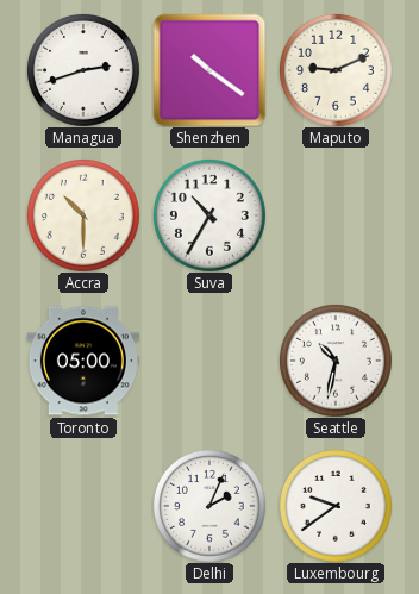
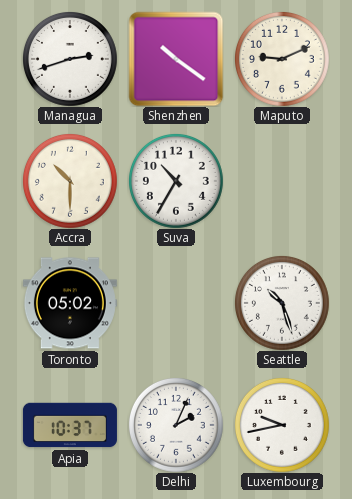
Toronto: 05:00 -> 05:02 (70, 303)
Seattle: 10:32 -> 10:27 (282, 303)
Apia: none -> 10:37 (70, 425)
Luxembourg: 9:39 -> 9:43 (282, 425)
